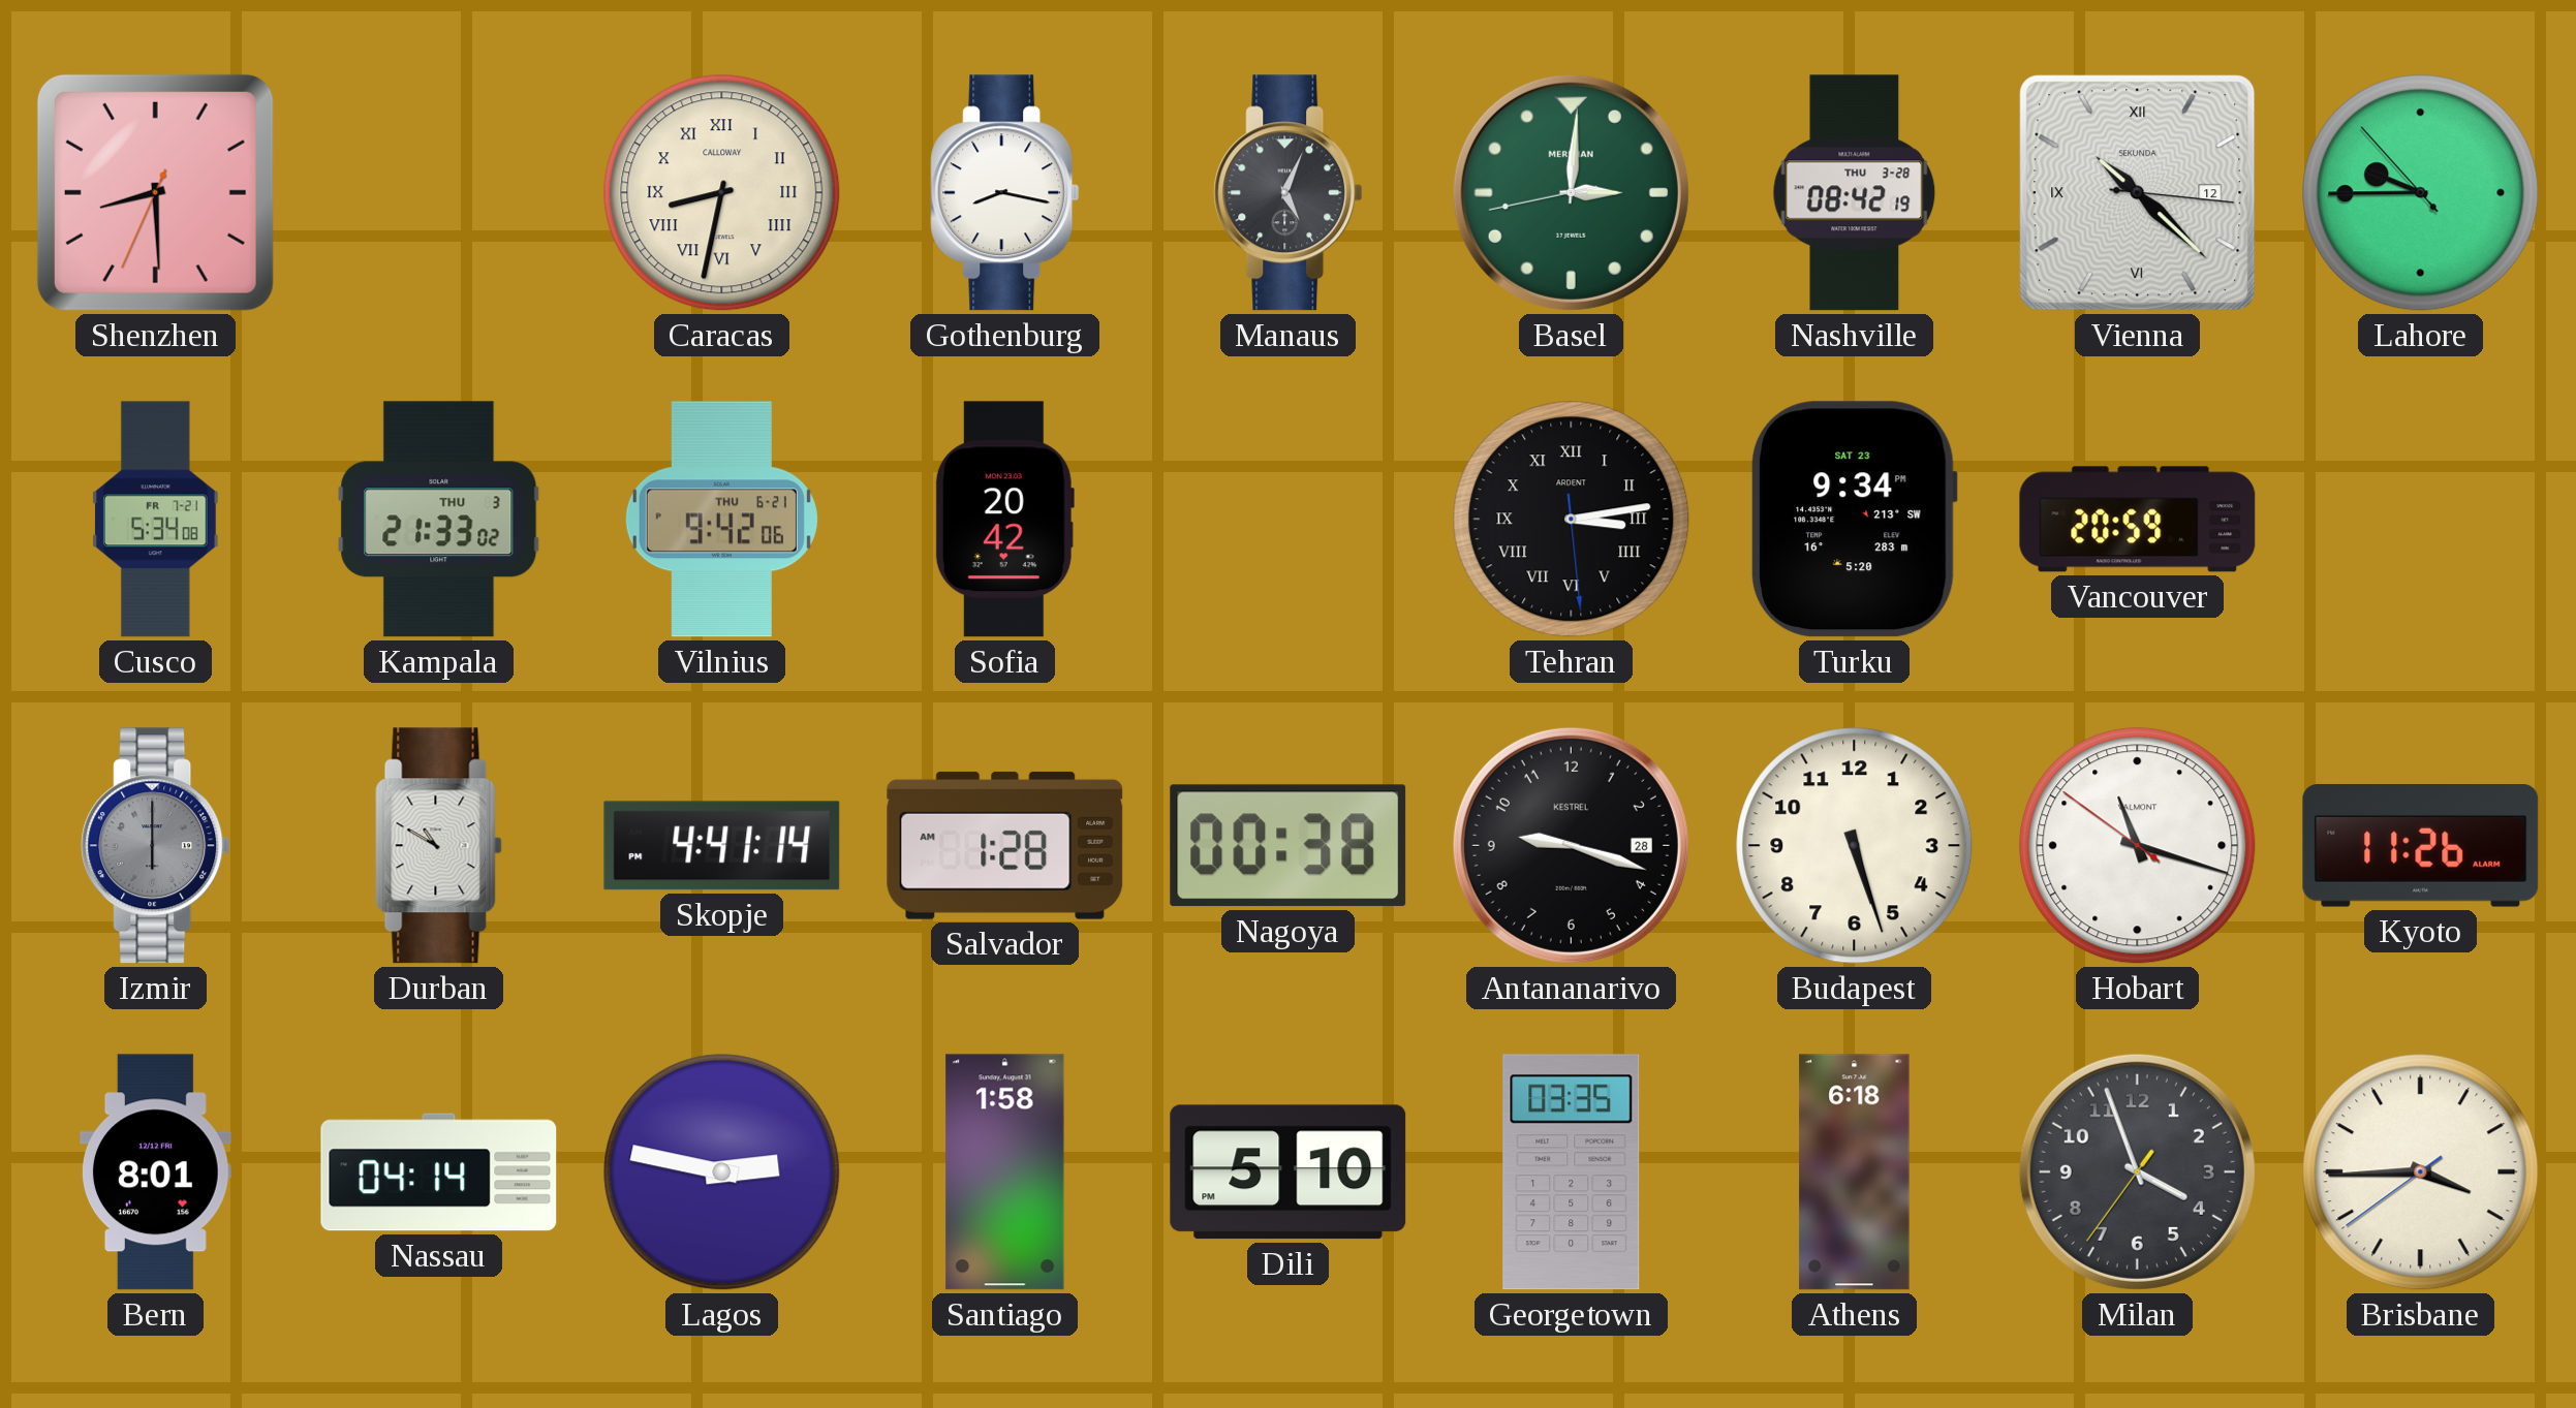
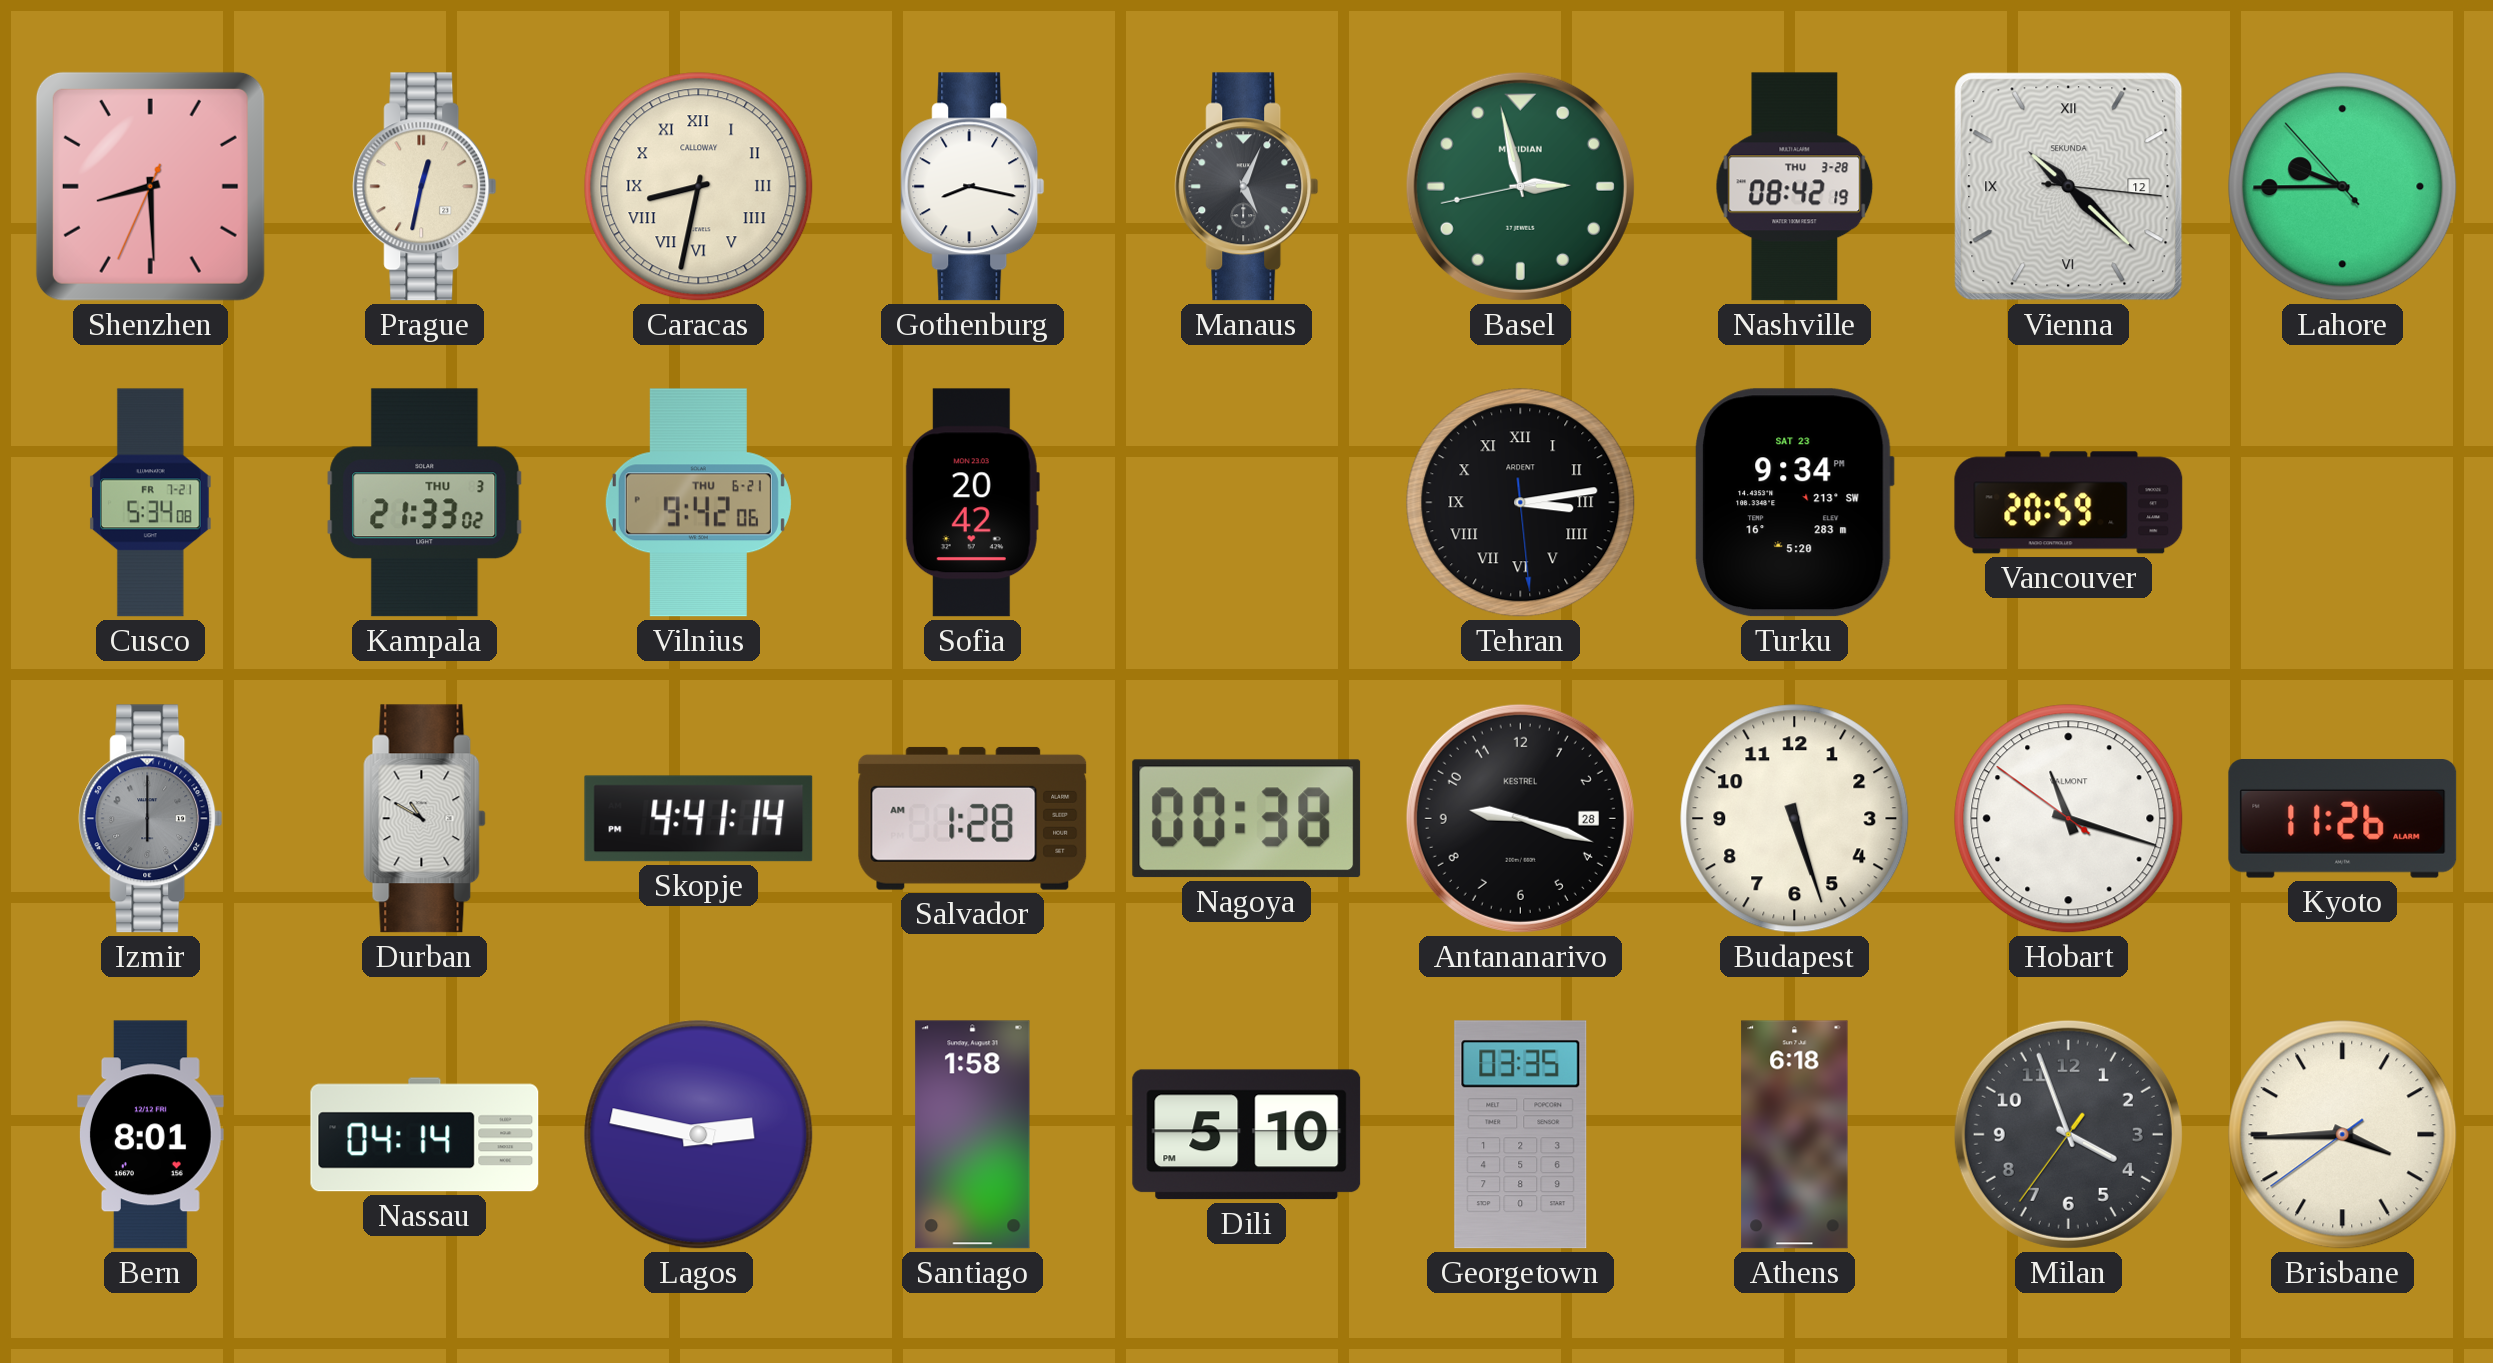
Prague: none -> 12:32 (425, 187)
Basel: 3:00 -> 2:57 (1520, 186)
